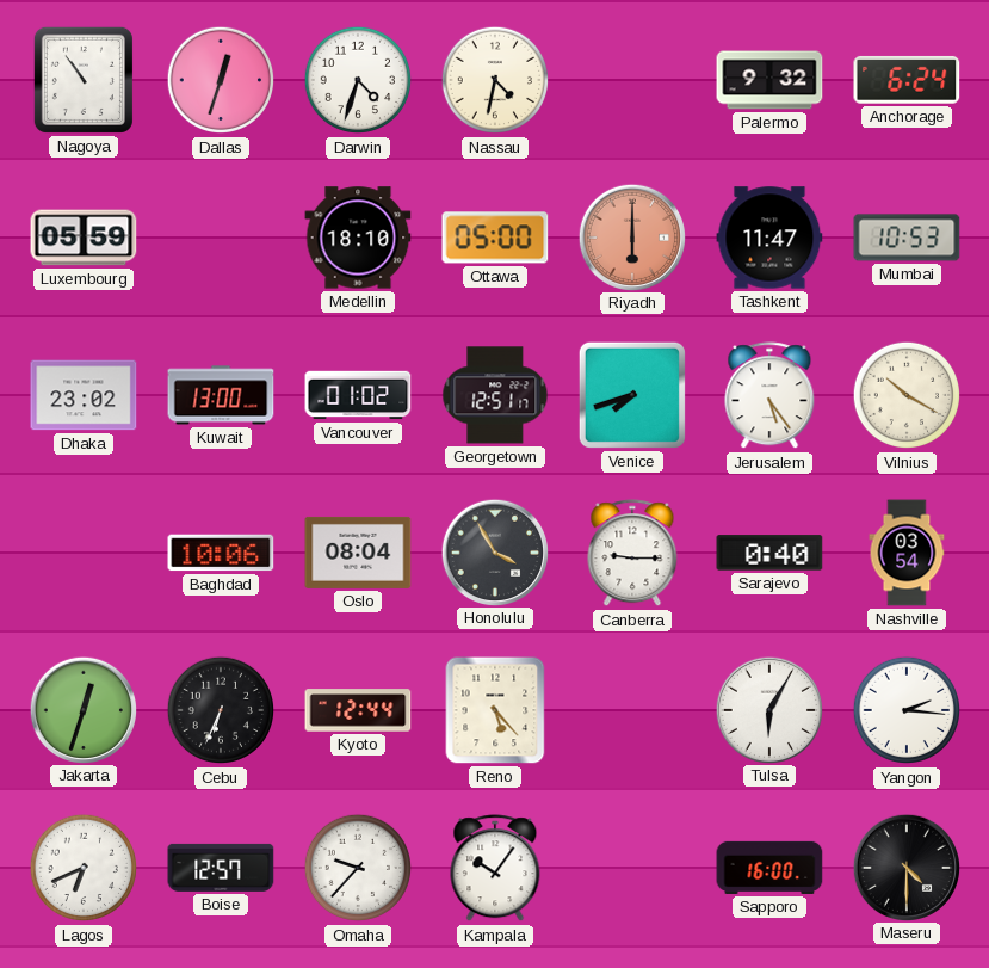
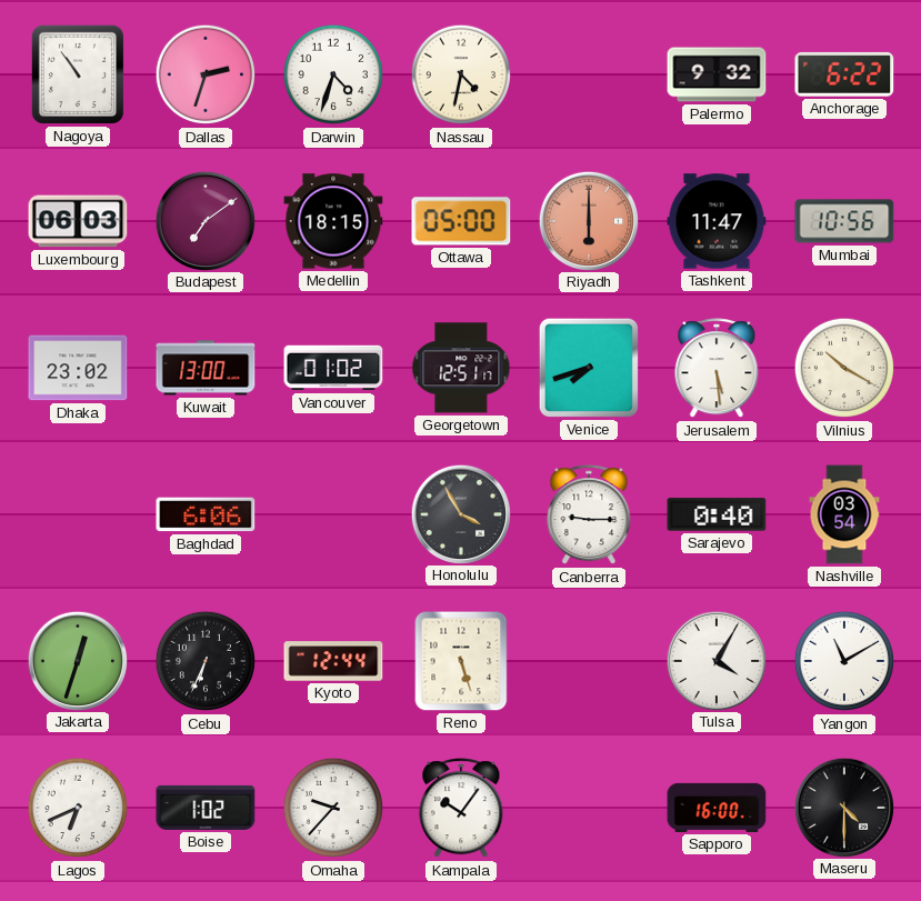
Dallas: 12:33 -> 2:33 (206, 74)
Anchorage: 6:24 -> 6:22 (844, 74)
Luxembourg: 05:59 -> 06:03 (78, 221)
Budapest: none -> 7:09 (204, 220)
Medellin: 18:10 -> 18:15 (333, 221)
Mumbai: 10:53 -> 10:56 (844, 221)
Jerusalem: 5:24 -> 5:29 (717, 369)
Baghdad: 10:06 -> 6:06 (206, 514)
Oslo: 08:04 -> none (358, 553)
Reno: 5:23 -> 5:27 (461, 661)
Tulsa: 6:05 -> 4:05 (715, 660)
Yangon: 2:16 -> 11:10 (844, 661)
Boise: 12:57 -> 1:02 (206, 808)
